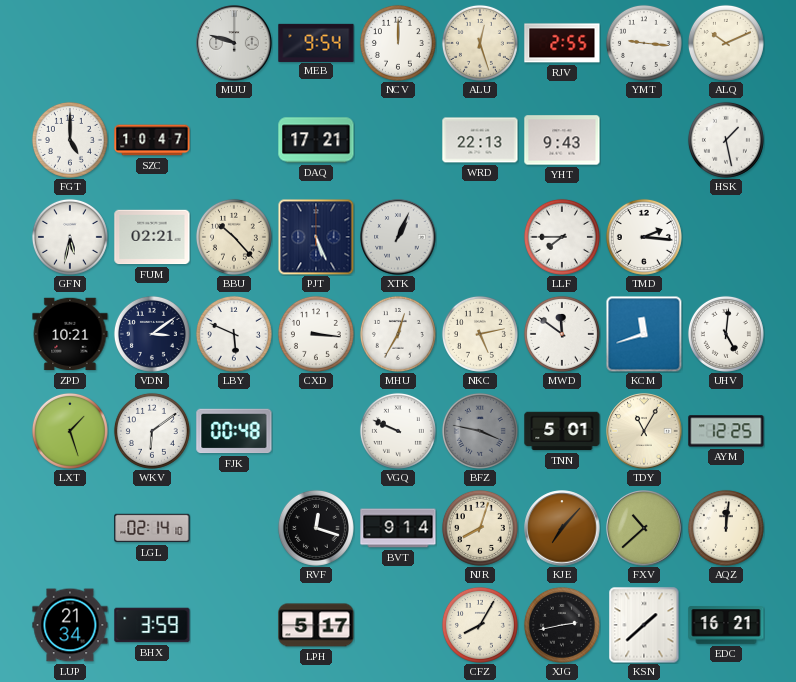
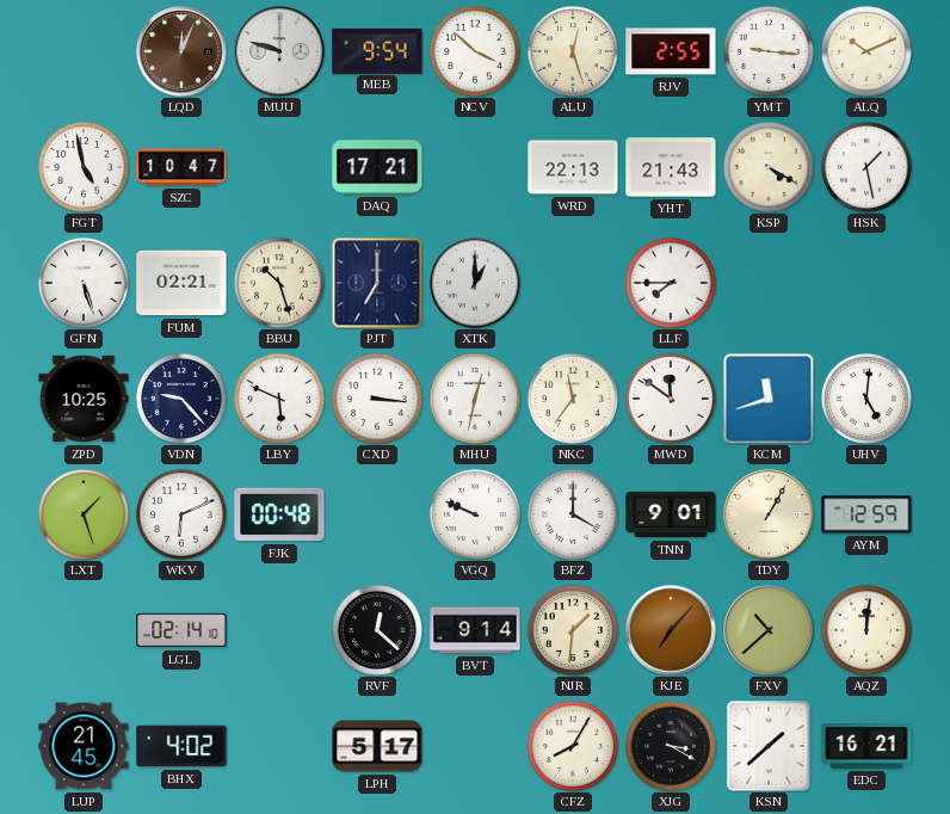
LQD: none -> 12:04 (181, 51)
NCV: 12:00 -> 3:52 (475, 51)
FGT: 5:00 -> 4:58 (84, 167)
YHT: 9:43 -> 21:43 (671, 167)
KSP: none -> 4:20 (769, 167)
GFN: 5:32 -> 5:27 (84, 283)
BBU: 10:23 -> 10:27 (279, 283)
PJT: 5:26 -> 7:00 (377, 283)
XTK: 1:04 -> 1:00 (475, 283)
TMD: 2:16 -> none (644, 237)
ZPD: 10:21 -> 10:25 (84, 399)
VDN: 3:09 -> 9:23 (181, 399)
MHU: 12:35 -> 12:32 (475, 399)
NKC: 5:13 -> 11:36 (573, 399)
WKV: 6:09 -> 6:11 (181, 514)
BFZ: 3:47 -> 4:00 (573, 514)
BFZ dial: grey -> white (573, 514)
TNN: 5:01 -> 9:01 (671, 514)
TDY: 11:05 -> 1:05 (769, 514)
AYM: 12:25 -> 12:59 (866, 514)
RVF: 12:18 -> 12:22 (377, 630)
NJR: 8:03 -> 1:31 (573, 630)
LUP: 21:34 -> 21:45 (84, 746)
BHX: 3:59 -> 4:02 (181, 746)
XJG: 2:43 -> 3:20 (671, 746)
